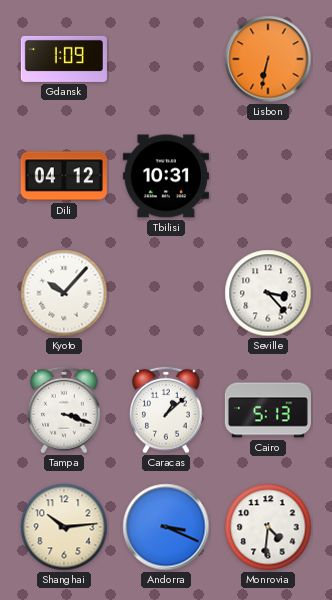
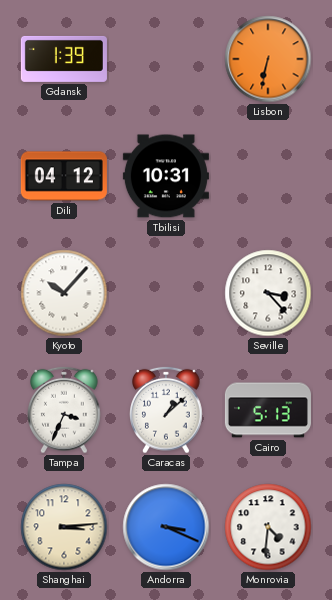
Gdansk: 1:09 -> 1:39 (64, 59)
Tampa: 3:18 -> 3:34 (64, 410)
Shanghai: 10:14 -> 3:14 (64, 527)
